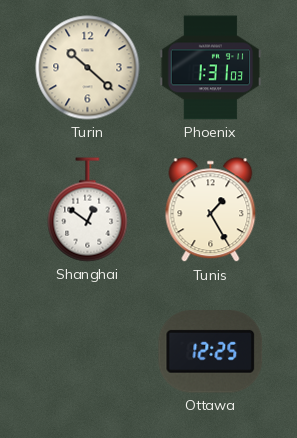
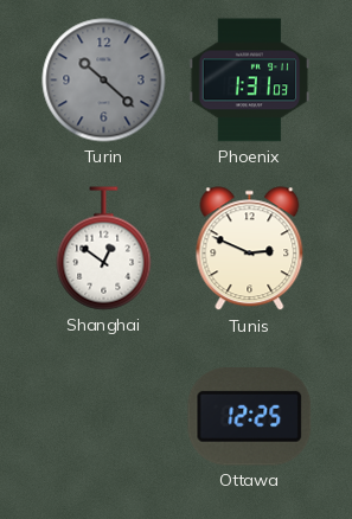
Turin dial: cream -> grey (104, 81)
Tunis: 1:25 -> 2:49 (250, 249)
